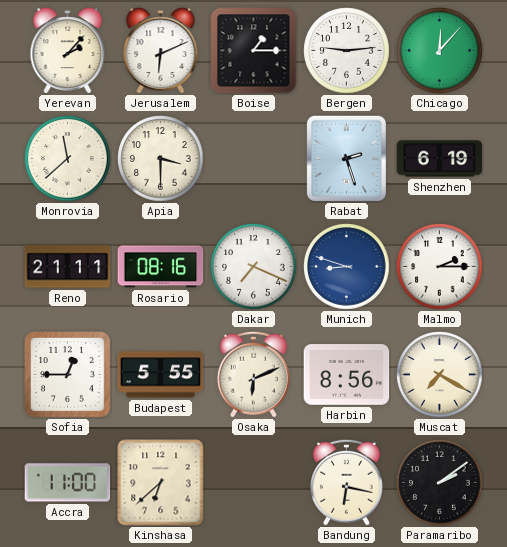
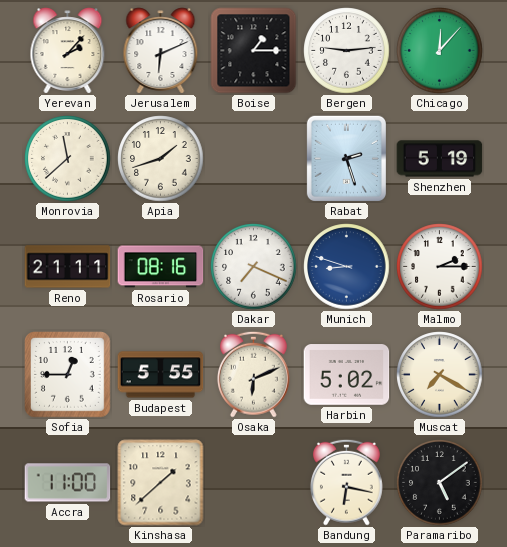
Apia: 3:30 -> 1:42 (161, 159)
Shenzhen: 6:19 -> 5:19 (440, 159)
Harbin: 8:56 -> 5:02 (347, 375)
Kinshasa: 6:38 -> 1:38 (161, 483)
Paramaribo: 2:09 -> 5:09 (440, 483)
